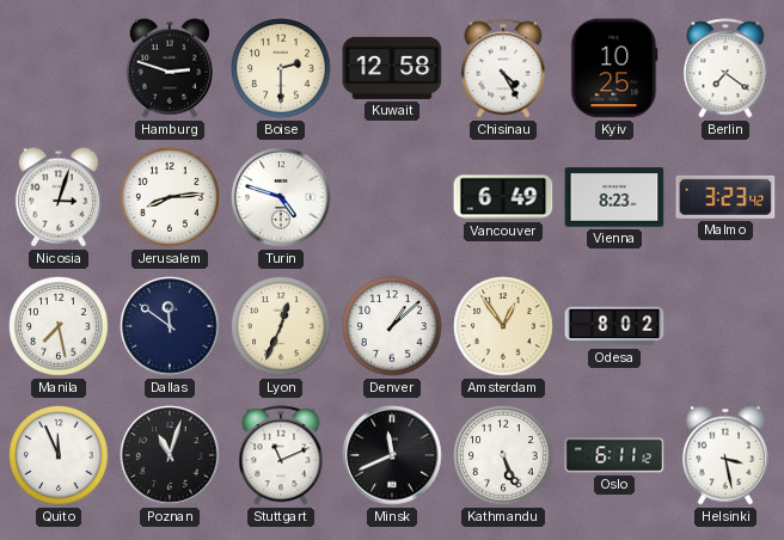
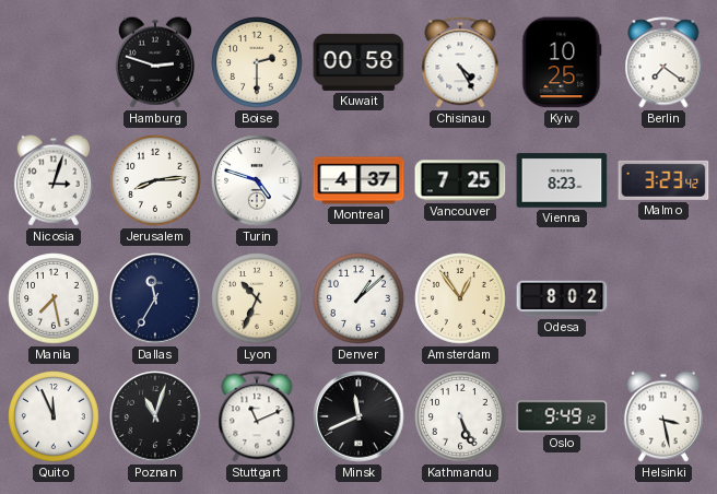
Kuwait: 12:58 -> 00:58 (358, 62)
Montreal: none -> 4:37 (358, 180)
Vancouver: 6:49 -> 7:25 (460, 180)
Dallas: 11:51 -> 11:35 (155, 298)
Lyon: 12:34 -> 10:34 (257, 298)
Oslo: 6:11 -> 9:49 (562, 416)
